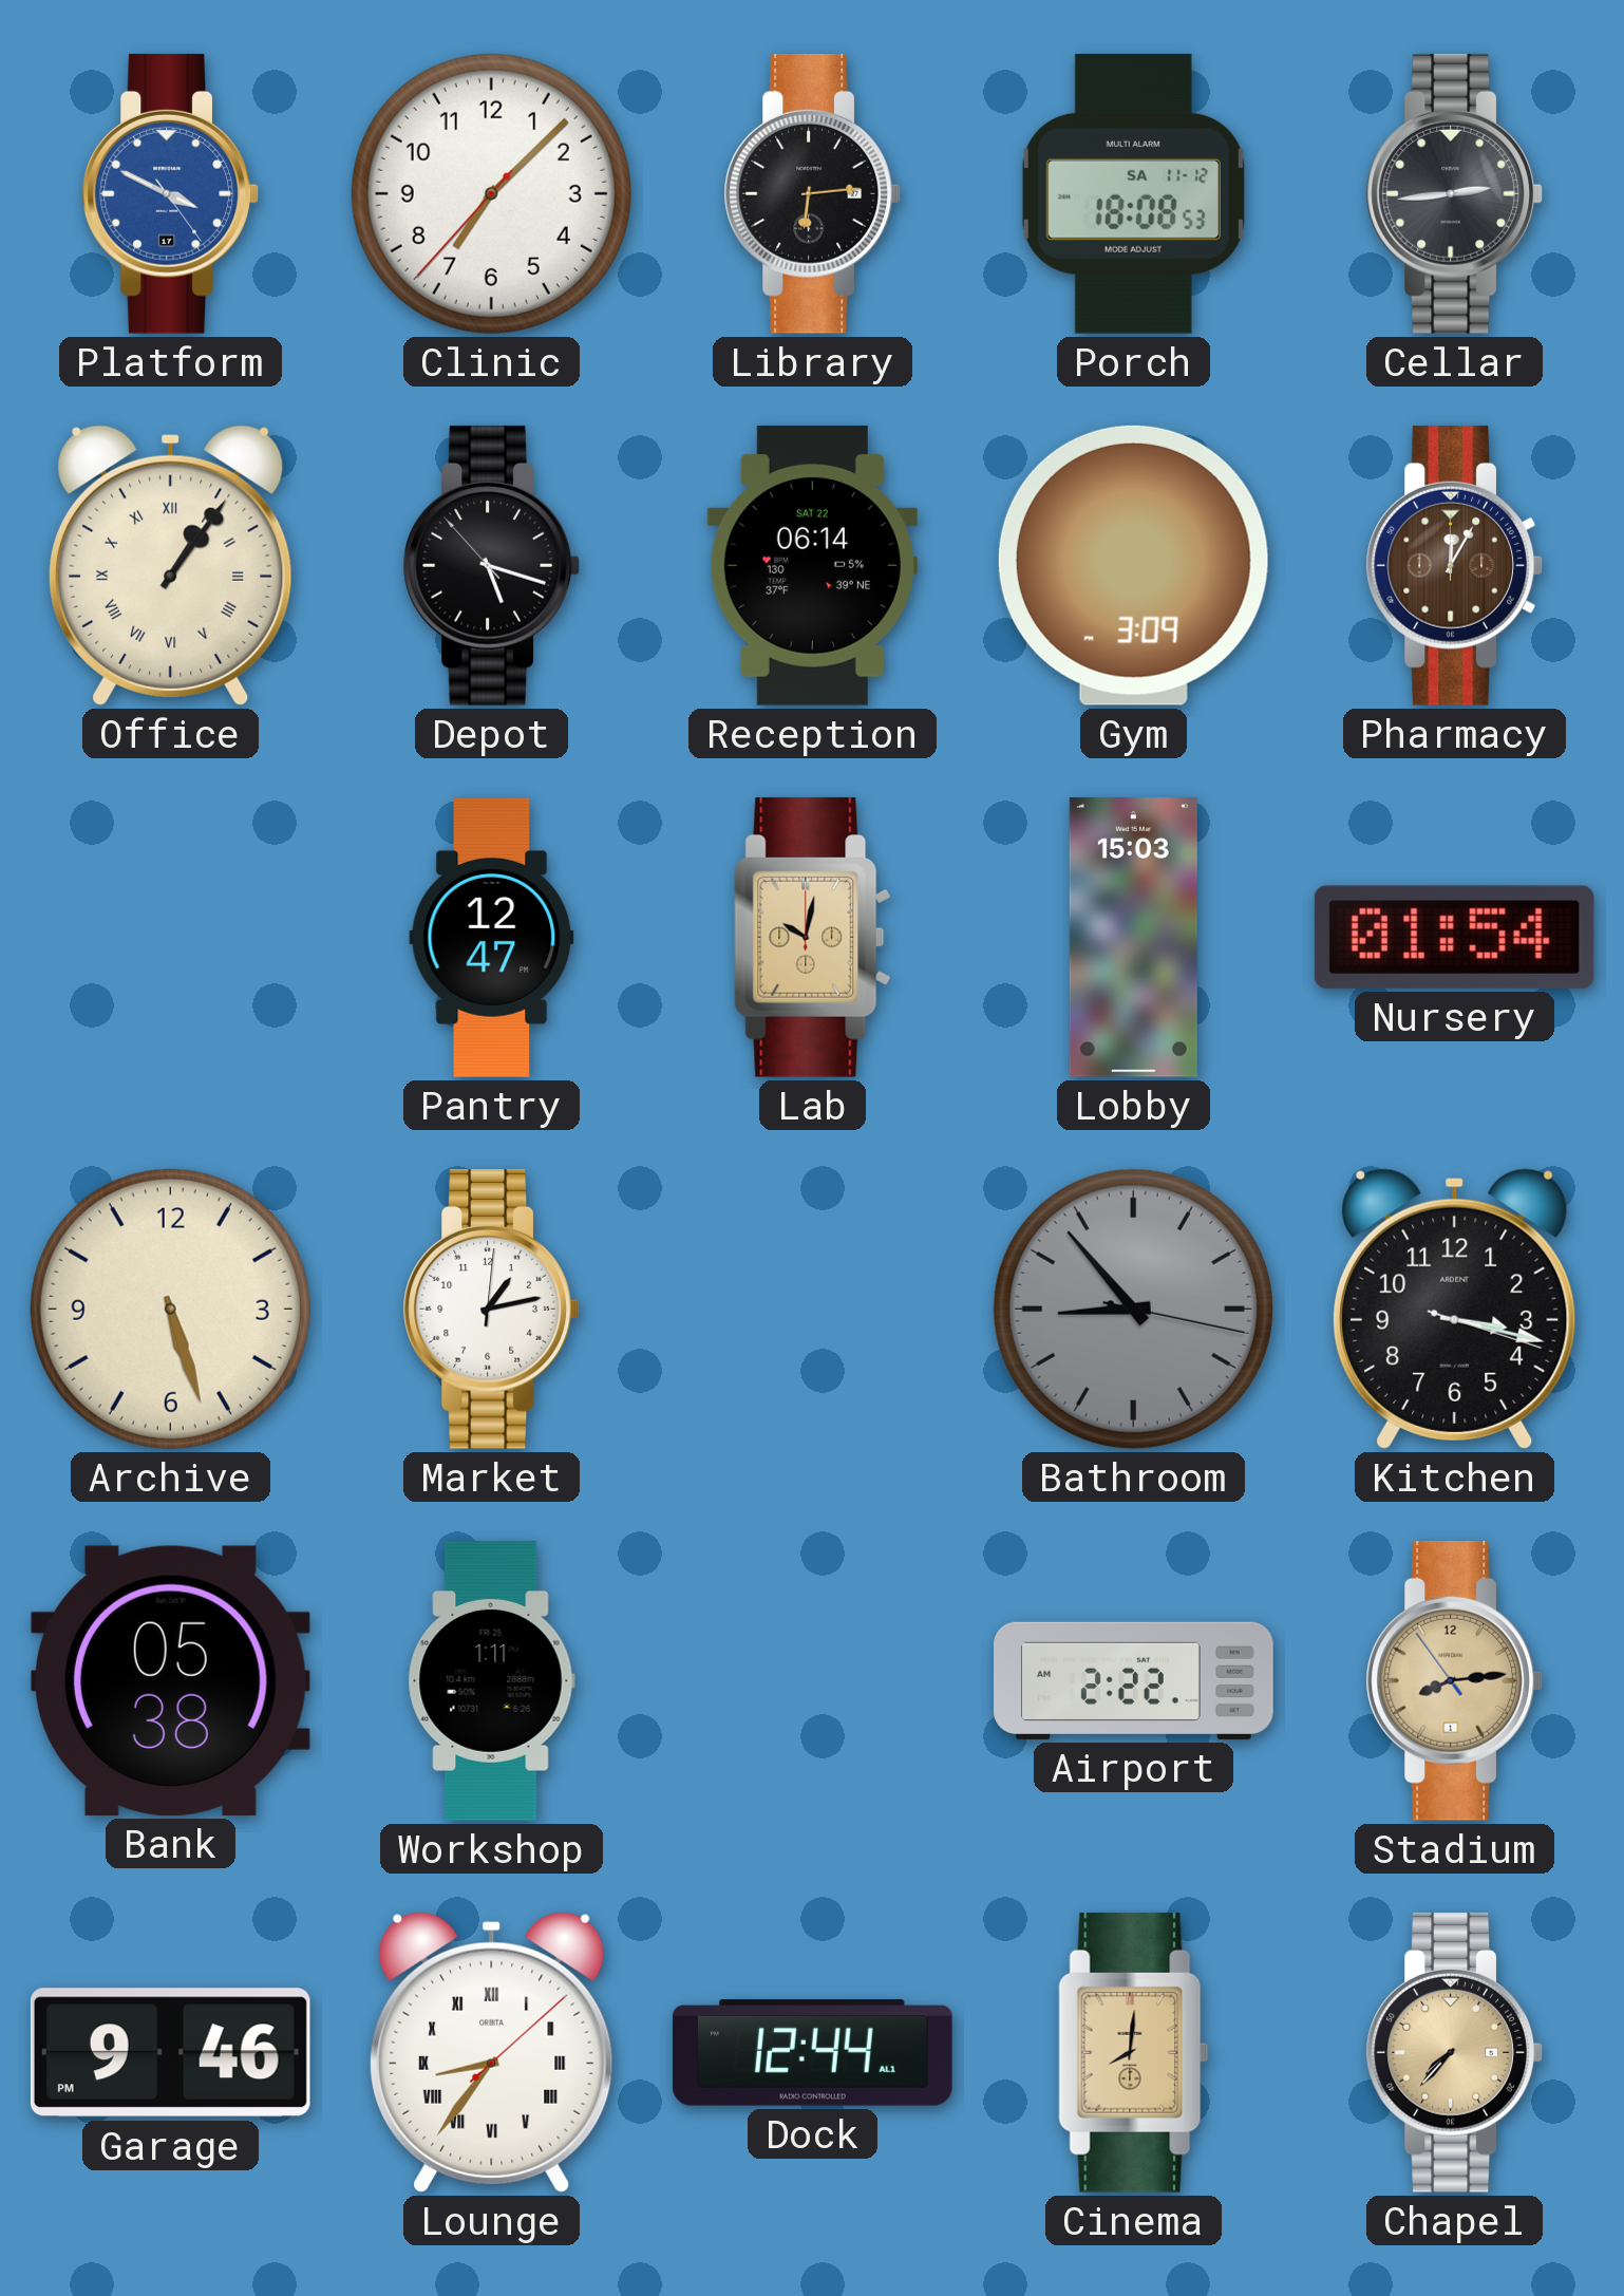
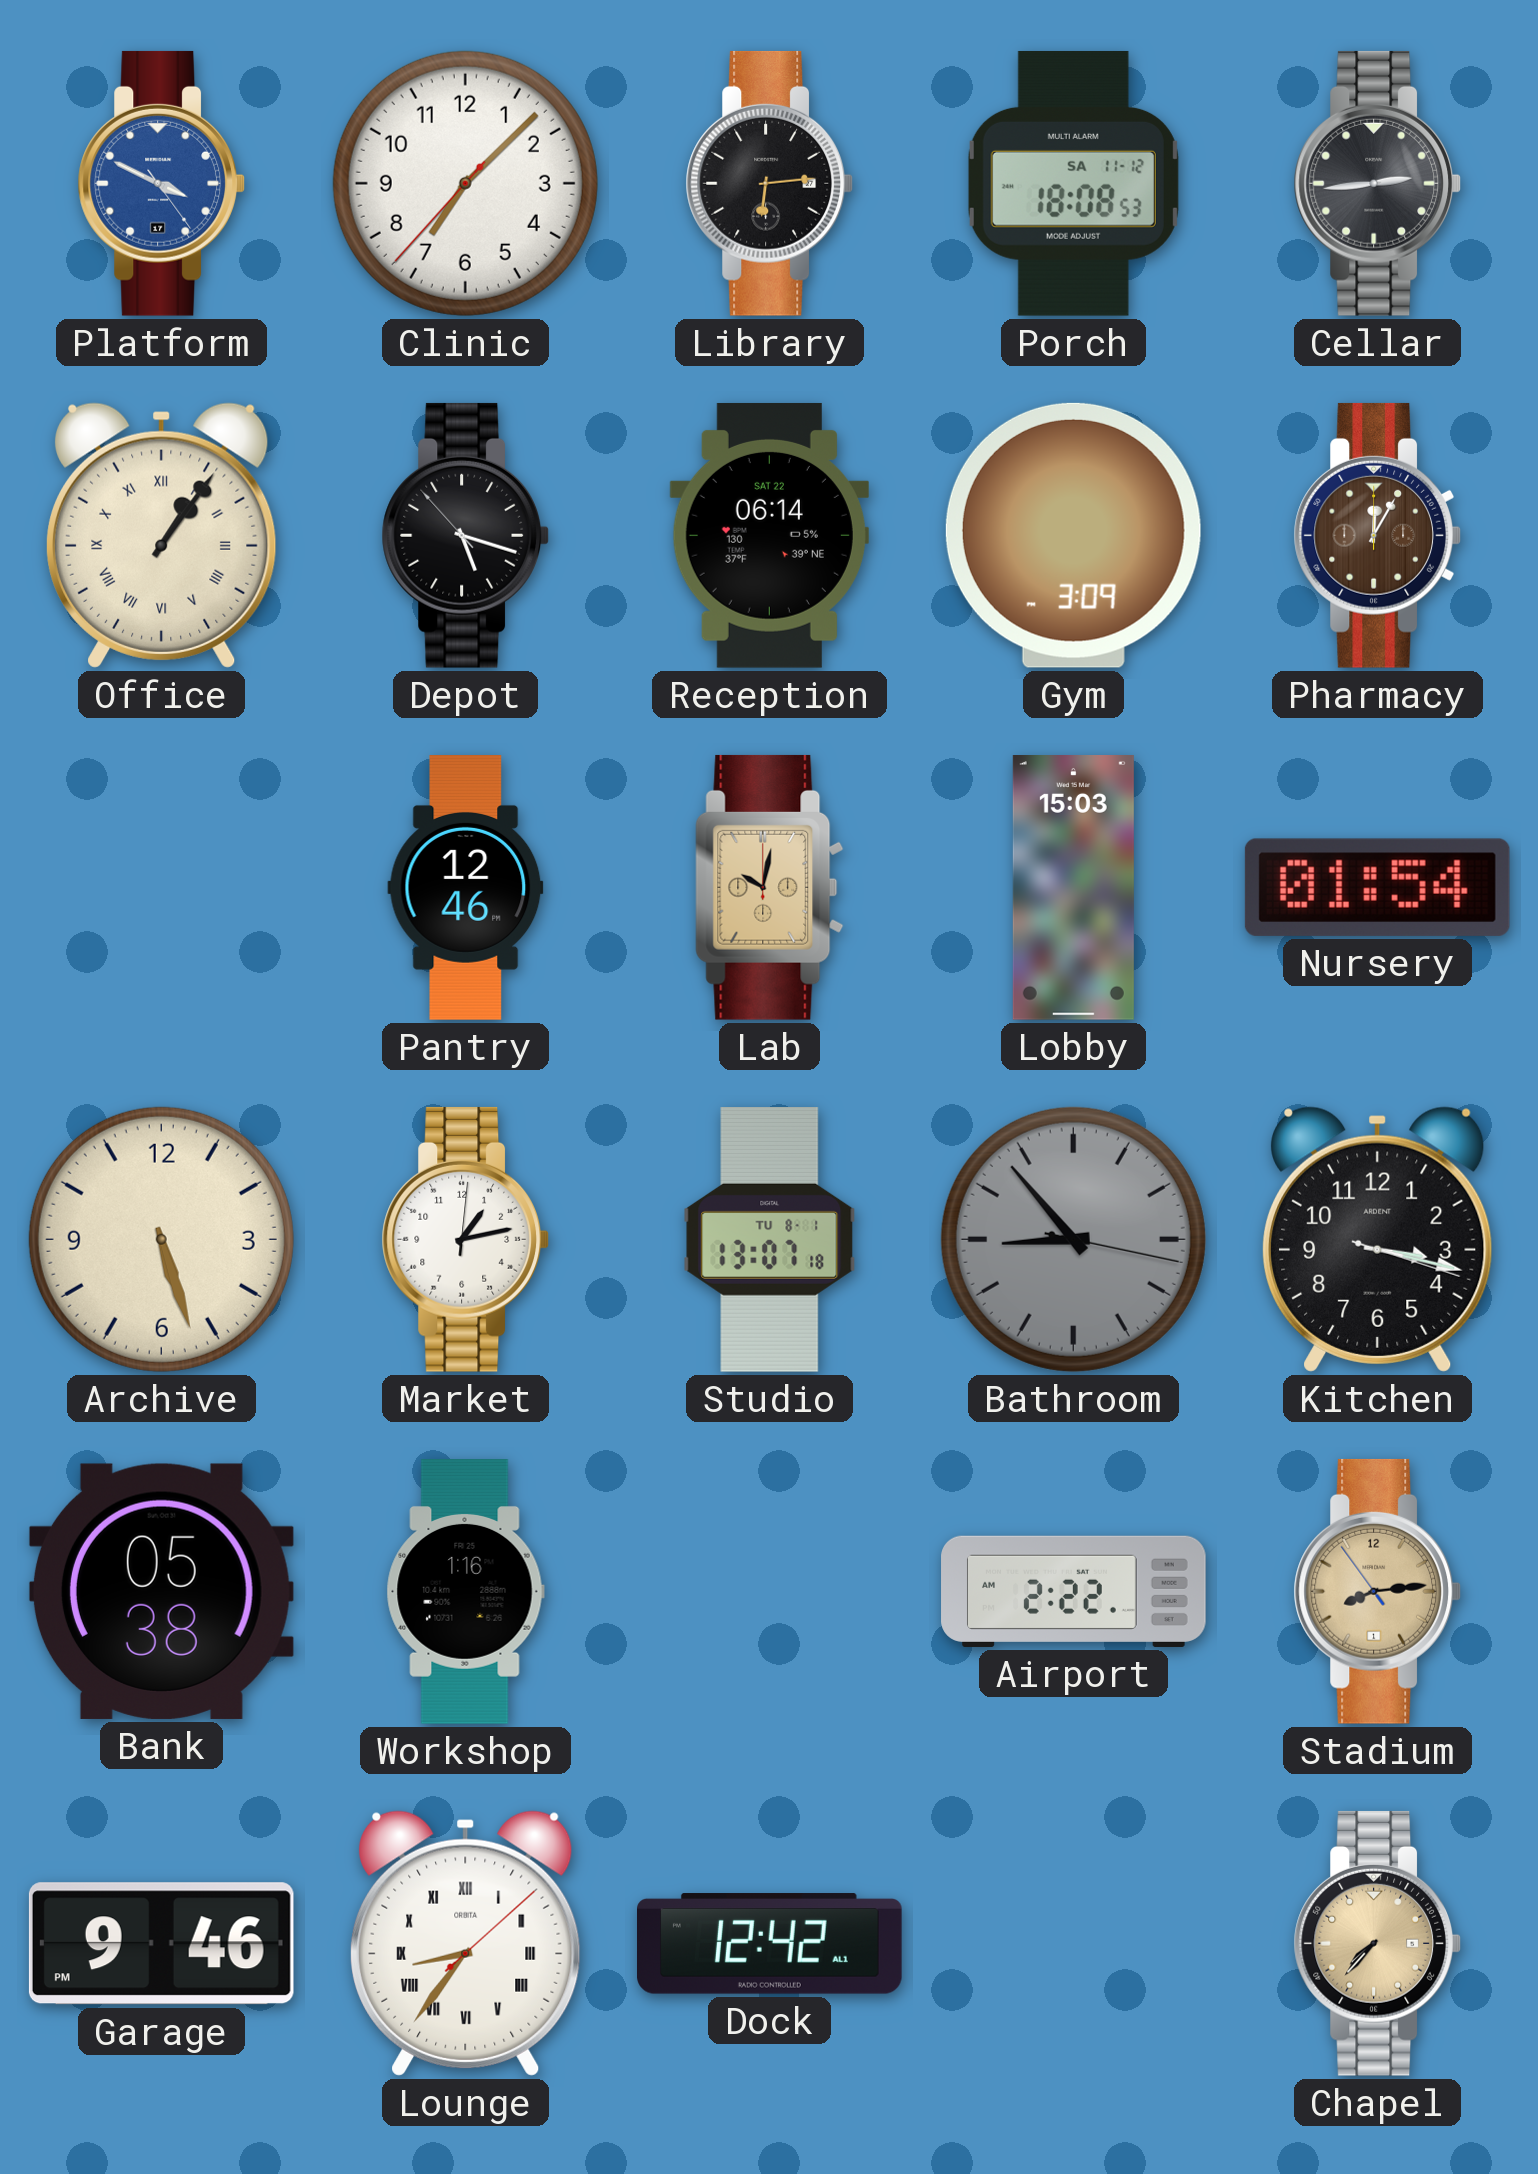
Pantry: 12:47 -> 12:46 (466, 888)
Studio: none -> 13:07 (770, 1240)
Workshop: 1:11 -> 1:16 (465, 1592)
Dock: 12:44 -> 12:42 (770, 1944)
Cinema: 8:01 -> none (1134, 2052)
